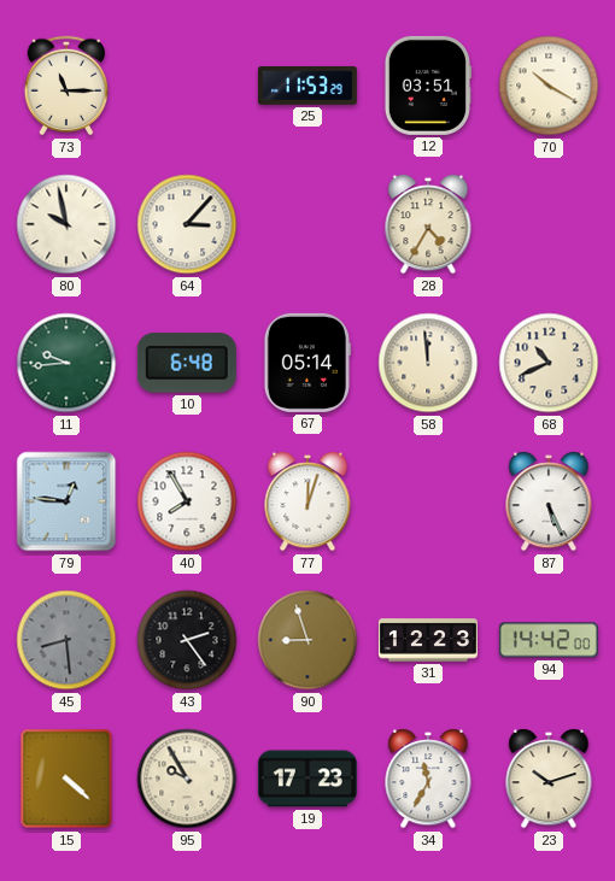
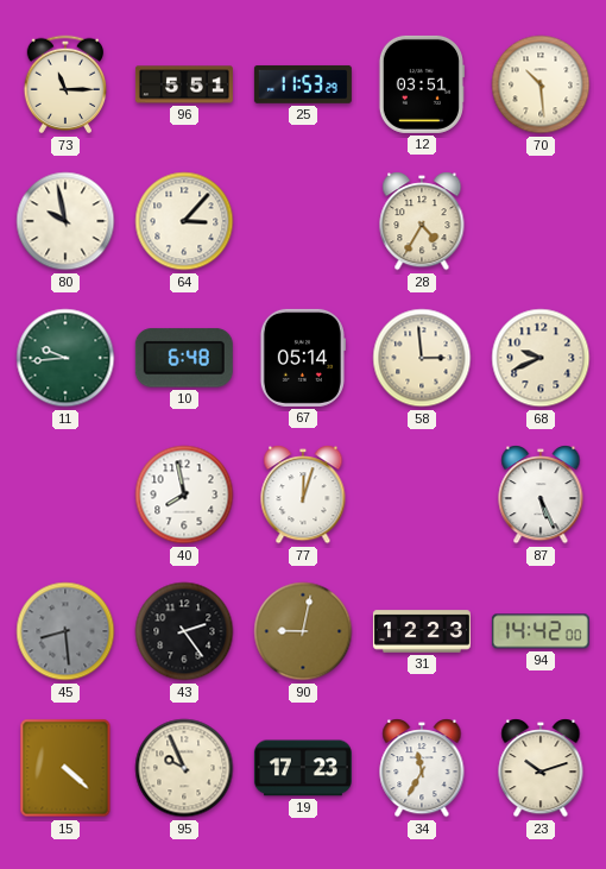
96: none -> 5:51 (184, 84)
70: 10:20 -> 10:29 (541, 84)
58: 11:59 -> 2:59 (422, 358)
68: 10:41 -> 9:41 (541, 358)
79: 12:46 -> none (66, 501)
40: 7:55 -> 7:58 (184, 495)
90: 8:57 -> 9:02 (303, 631)
95: 9:55 -> 9:56 (184, 768)
